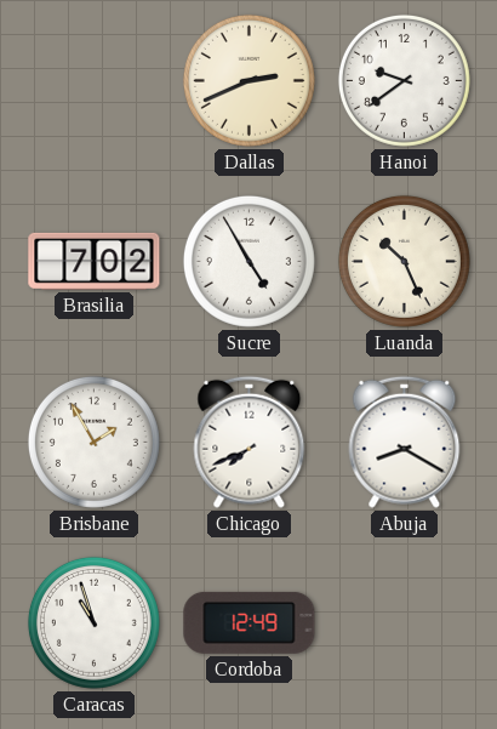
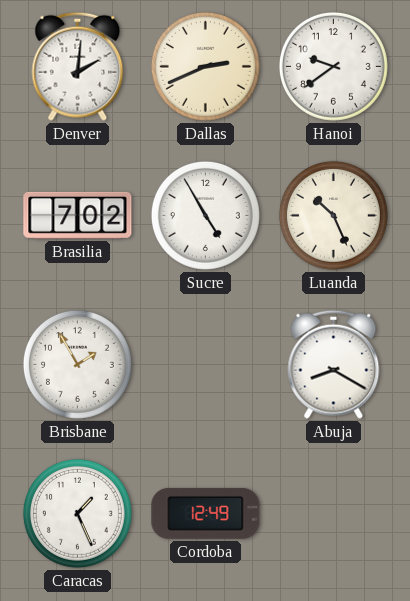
Denver: none -> 2:01 (78, 66)
Chicago: 7:41 -> none (250, 442)
Caracas: 10:57 -> 1:26 (77, 513)
